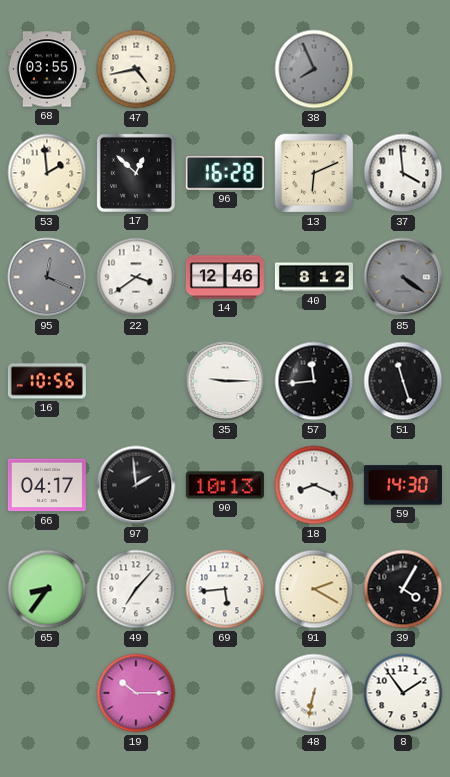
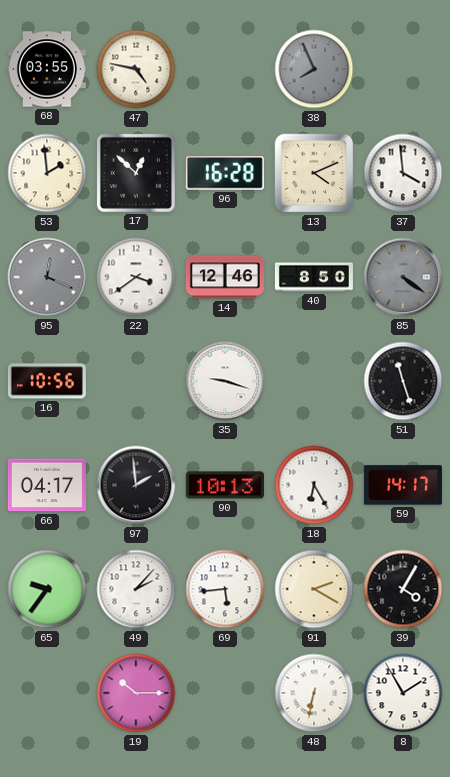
47: 4:43 -> 4:47 (136, 69)
13: 6:11 -> 4:11 (314, 173)
40: 8:12 -> 8:50 (314, 277)
35: 9:15 -> 9:18 (225, 381)
57: 11:44 -> none (314, 381)
18: 8:19 -> 6:25 (314, 485)
59: 14:30 -> 14:17 (403, 485)
65: 8:36 -> 9:36 (47, 589)
49: 7:07 -> 2:07 (136, 589)
8: 1:54 -> 1:55 (403, 693)
